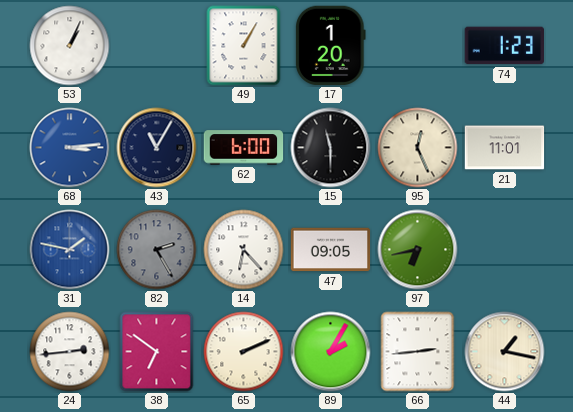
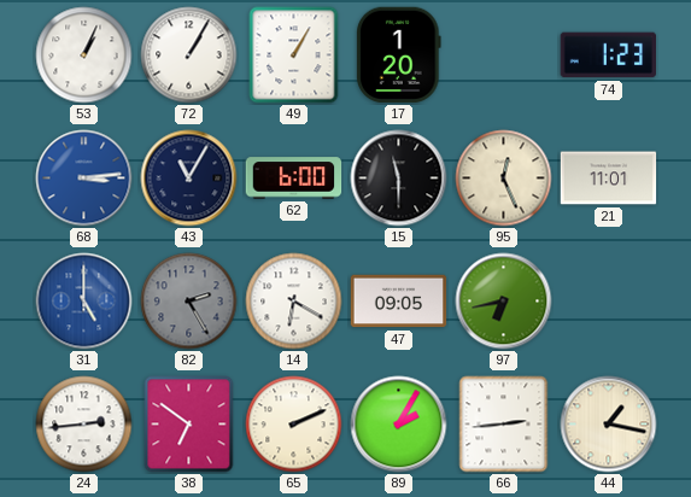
72: none -> 1:05 (189, 55)
31: 1:47 -> 5:00 (84, 302)
14: 6:23 -> 6:20 (294, 302)
